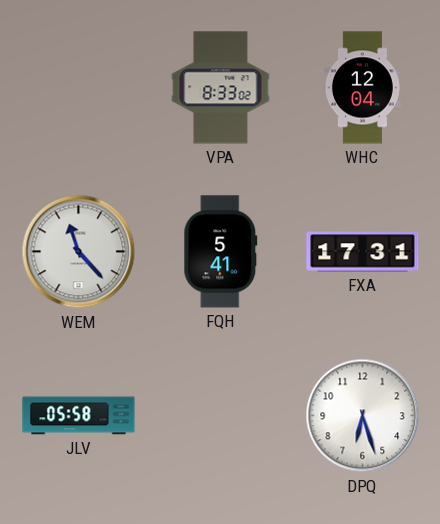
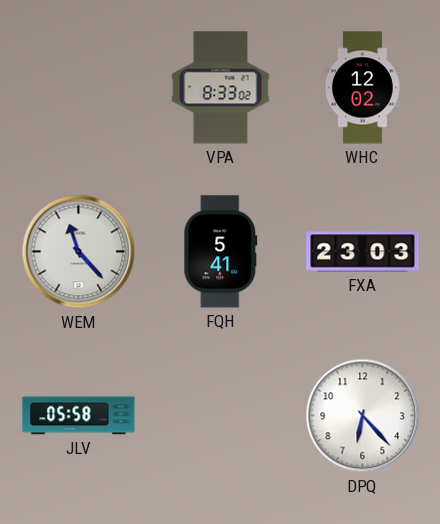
WHC: 12:04 -> 12:02 (362, 88)
FXA: 17:31 -> 23:03 (363, 252)
DPQ: 6:27 -> 6:23 (363, 416)
